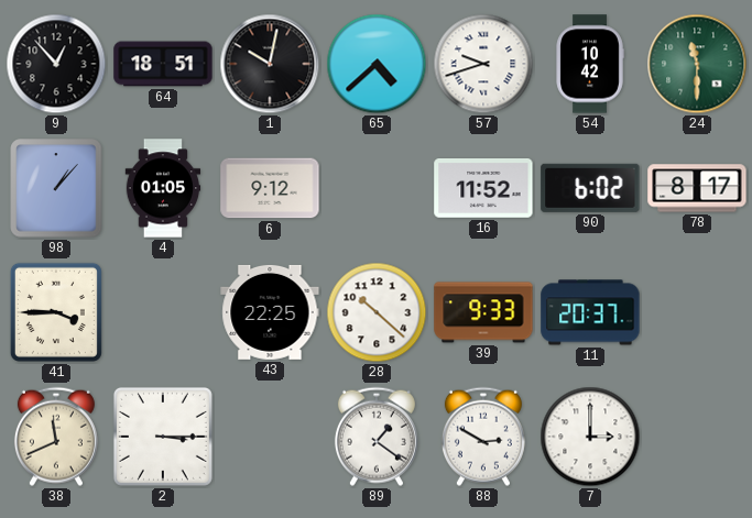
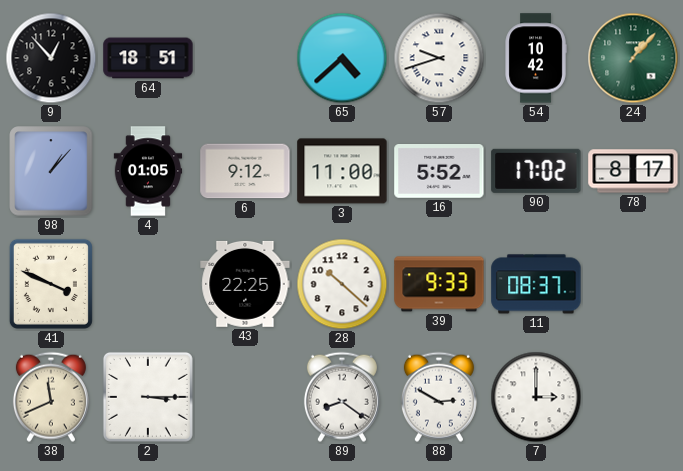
1: 10:02 -> none (270, 64)
24: 11:30 -> 1:07 (633, 58)
3: none -> 11:00 (342, 171)
16: 11:52 -> 5:52 (439, 172)
90: 6:02 -> 17:02 (536, 171)
41: 3:45 -> 3:49 (51, 284)
11: 20:37 -> 08:37 (536, 284)
89: 1:21 -> 8:21 (342, 397)
